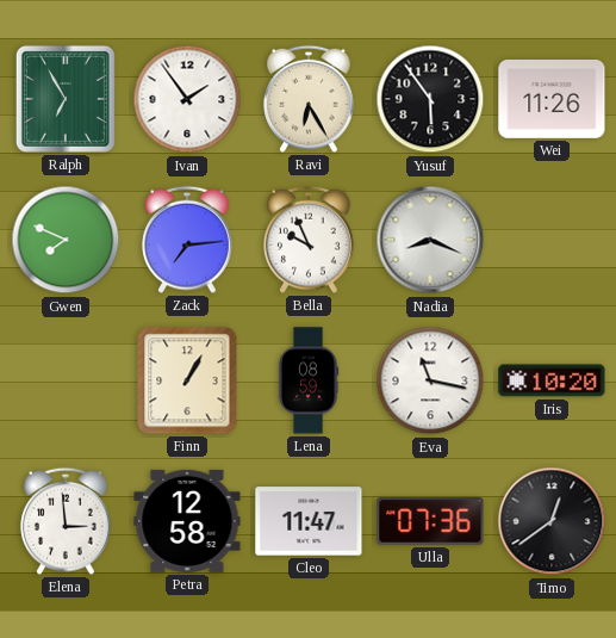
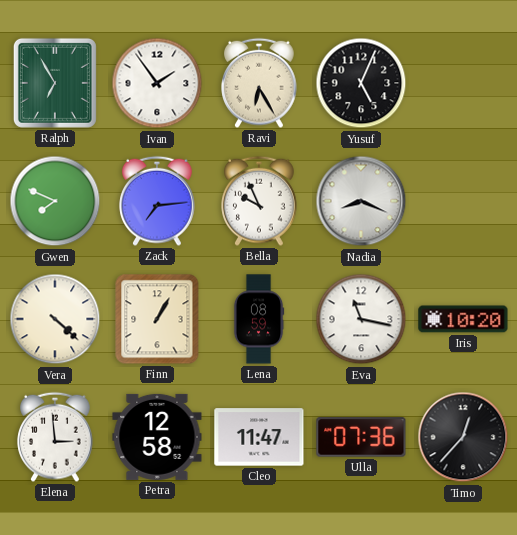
Yusuf: 5:54 -> 5:04 (361, 83)
Wei: 11:26 -> none (552, 99)
Vera: none -> 4:22 (55, 319)
Timo: 12:39 -> 12:37 (463, 437)
